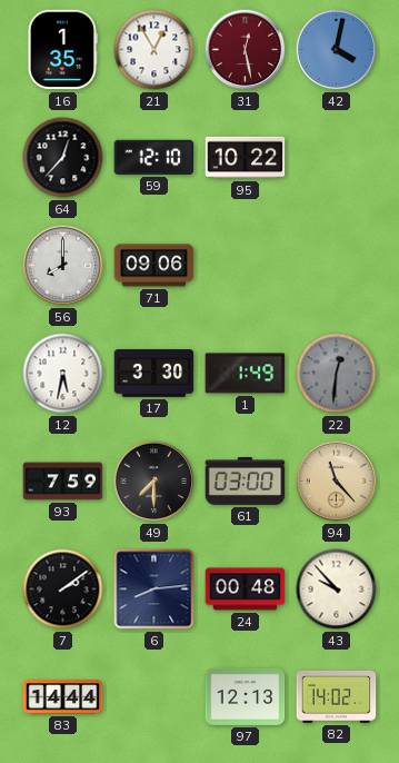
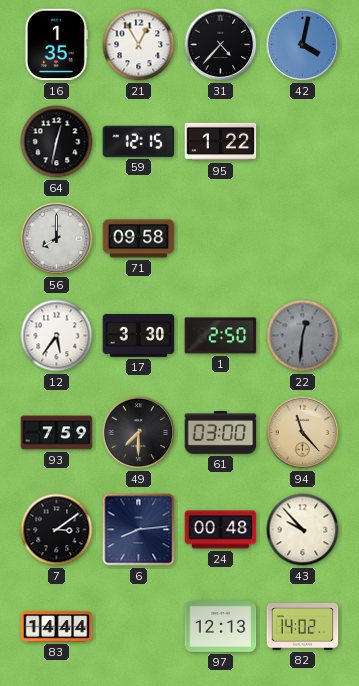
31: 12:28 -> 4:37 (221, 45)
31 dial: burgundy -> black (221, 45)
64: 12:37 -> 12:32 (57, 142)
59: 12:10 -> 12:15 (139, 141)
95: 10:22 -> 1:22 (221, 142)
71: 09:06 -> 09:58 (139, 239)
12: 5:32 -> 5:36 (57, 336)
1: 1:49 -> 2:50 (221, 336)
7: 2:09 -> 3:09 (57, 530)
